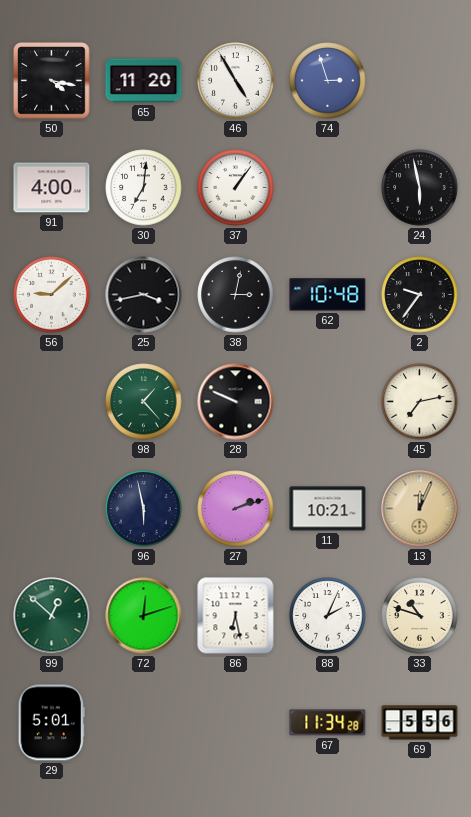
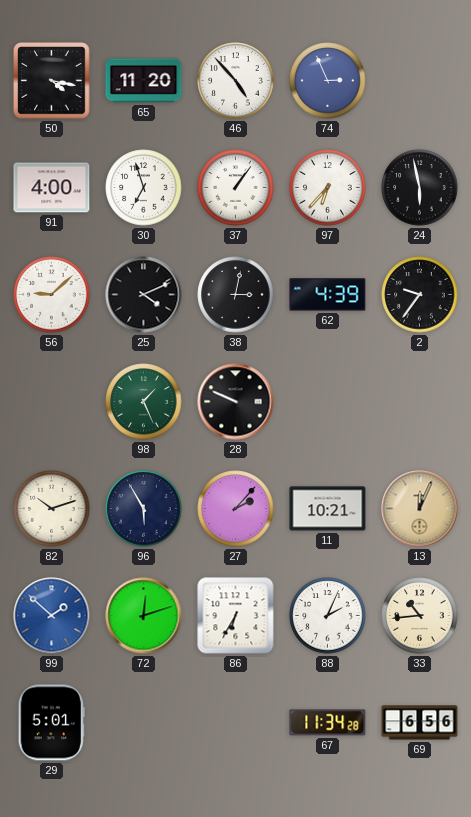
46: 4:55 -> 4:53 (236, 81)
74: 2:57 -> 2:56 (328, 81)
30: 7:01 -> 6:57 (144, 188)
97: none -> 6:37 (328, 188)
25: 3:43 -> 4:11 (144, 295)
62: 10:48 -> 4:39 (328, 295)
98: 1:23 -> 1:26 (144, 402)
45: 7:13 -> none (420, 402)
82: none -> 10:12 (52, 509)
96: 5:58 -> 5:55 (144, 509)
27: 2:12 -> 2:07 (236, 509)
99: 12:52 -> 1:52 (52, 616)
99 dial: green -> blue (52, 616)
86: 6:28 -> 6:35 (236, 616)
33: 10:48 -> 10:44 (420, 616)
69: 5:56 -> 6:56 (420, 723)
